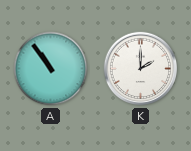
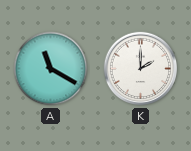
A: 10:54 -> 11:20 (51, 69)
